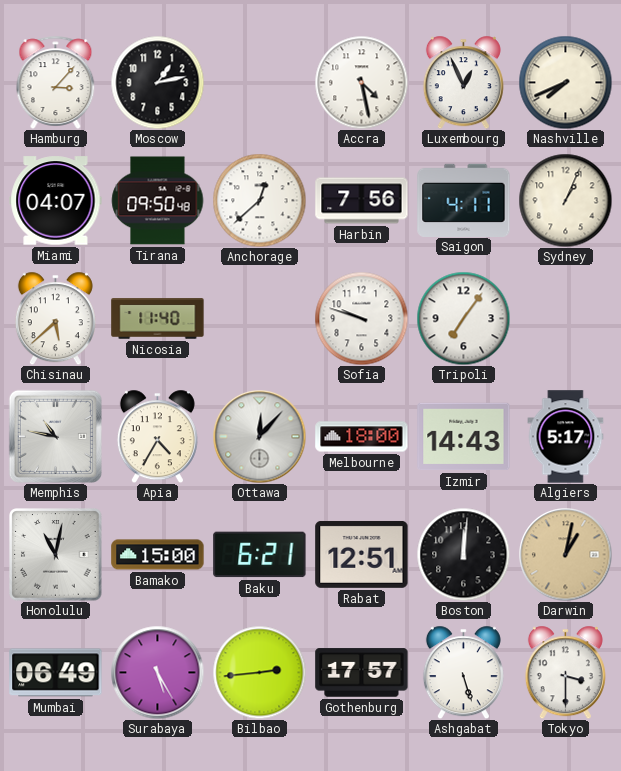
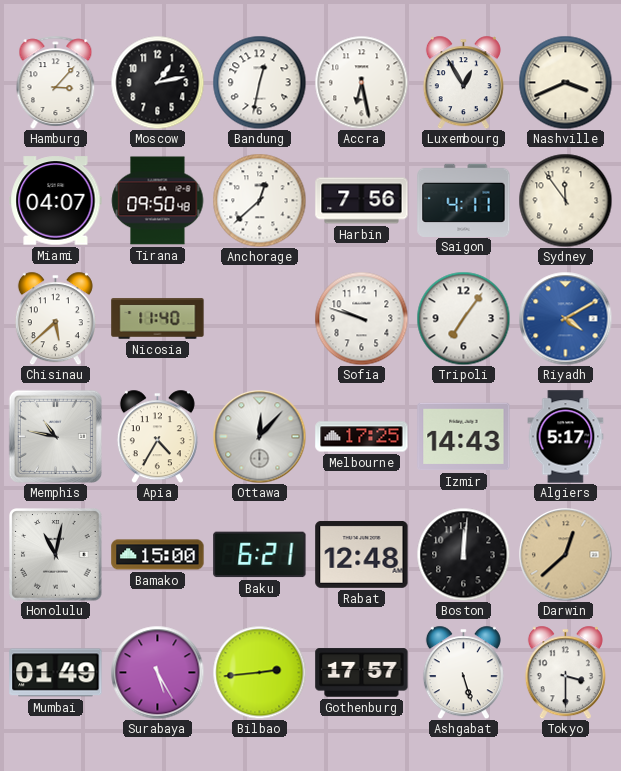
Bandung: none -> 12:32 (259, 82)
Accra: 4:28 -> 6:28 (361, 82)
Luxembourg: 12:56 -> 12:55 (463, 82)
Nashville: 7:41 -> 3:41 (565, 82)
Sydney: 1:04 -> 11:54 (565, 200)
Riyadh: none -> 4:10 (565, 318)
Melbourne: 18:00 -> 17:25 (362, 437)
Rabat: 12:51 -> 12:48 (362, 554)
Darwin: 1:02 -> 12:38 (565, 554)
Mumbai: 06:49 -> 01:49 (56, 673)
